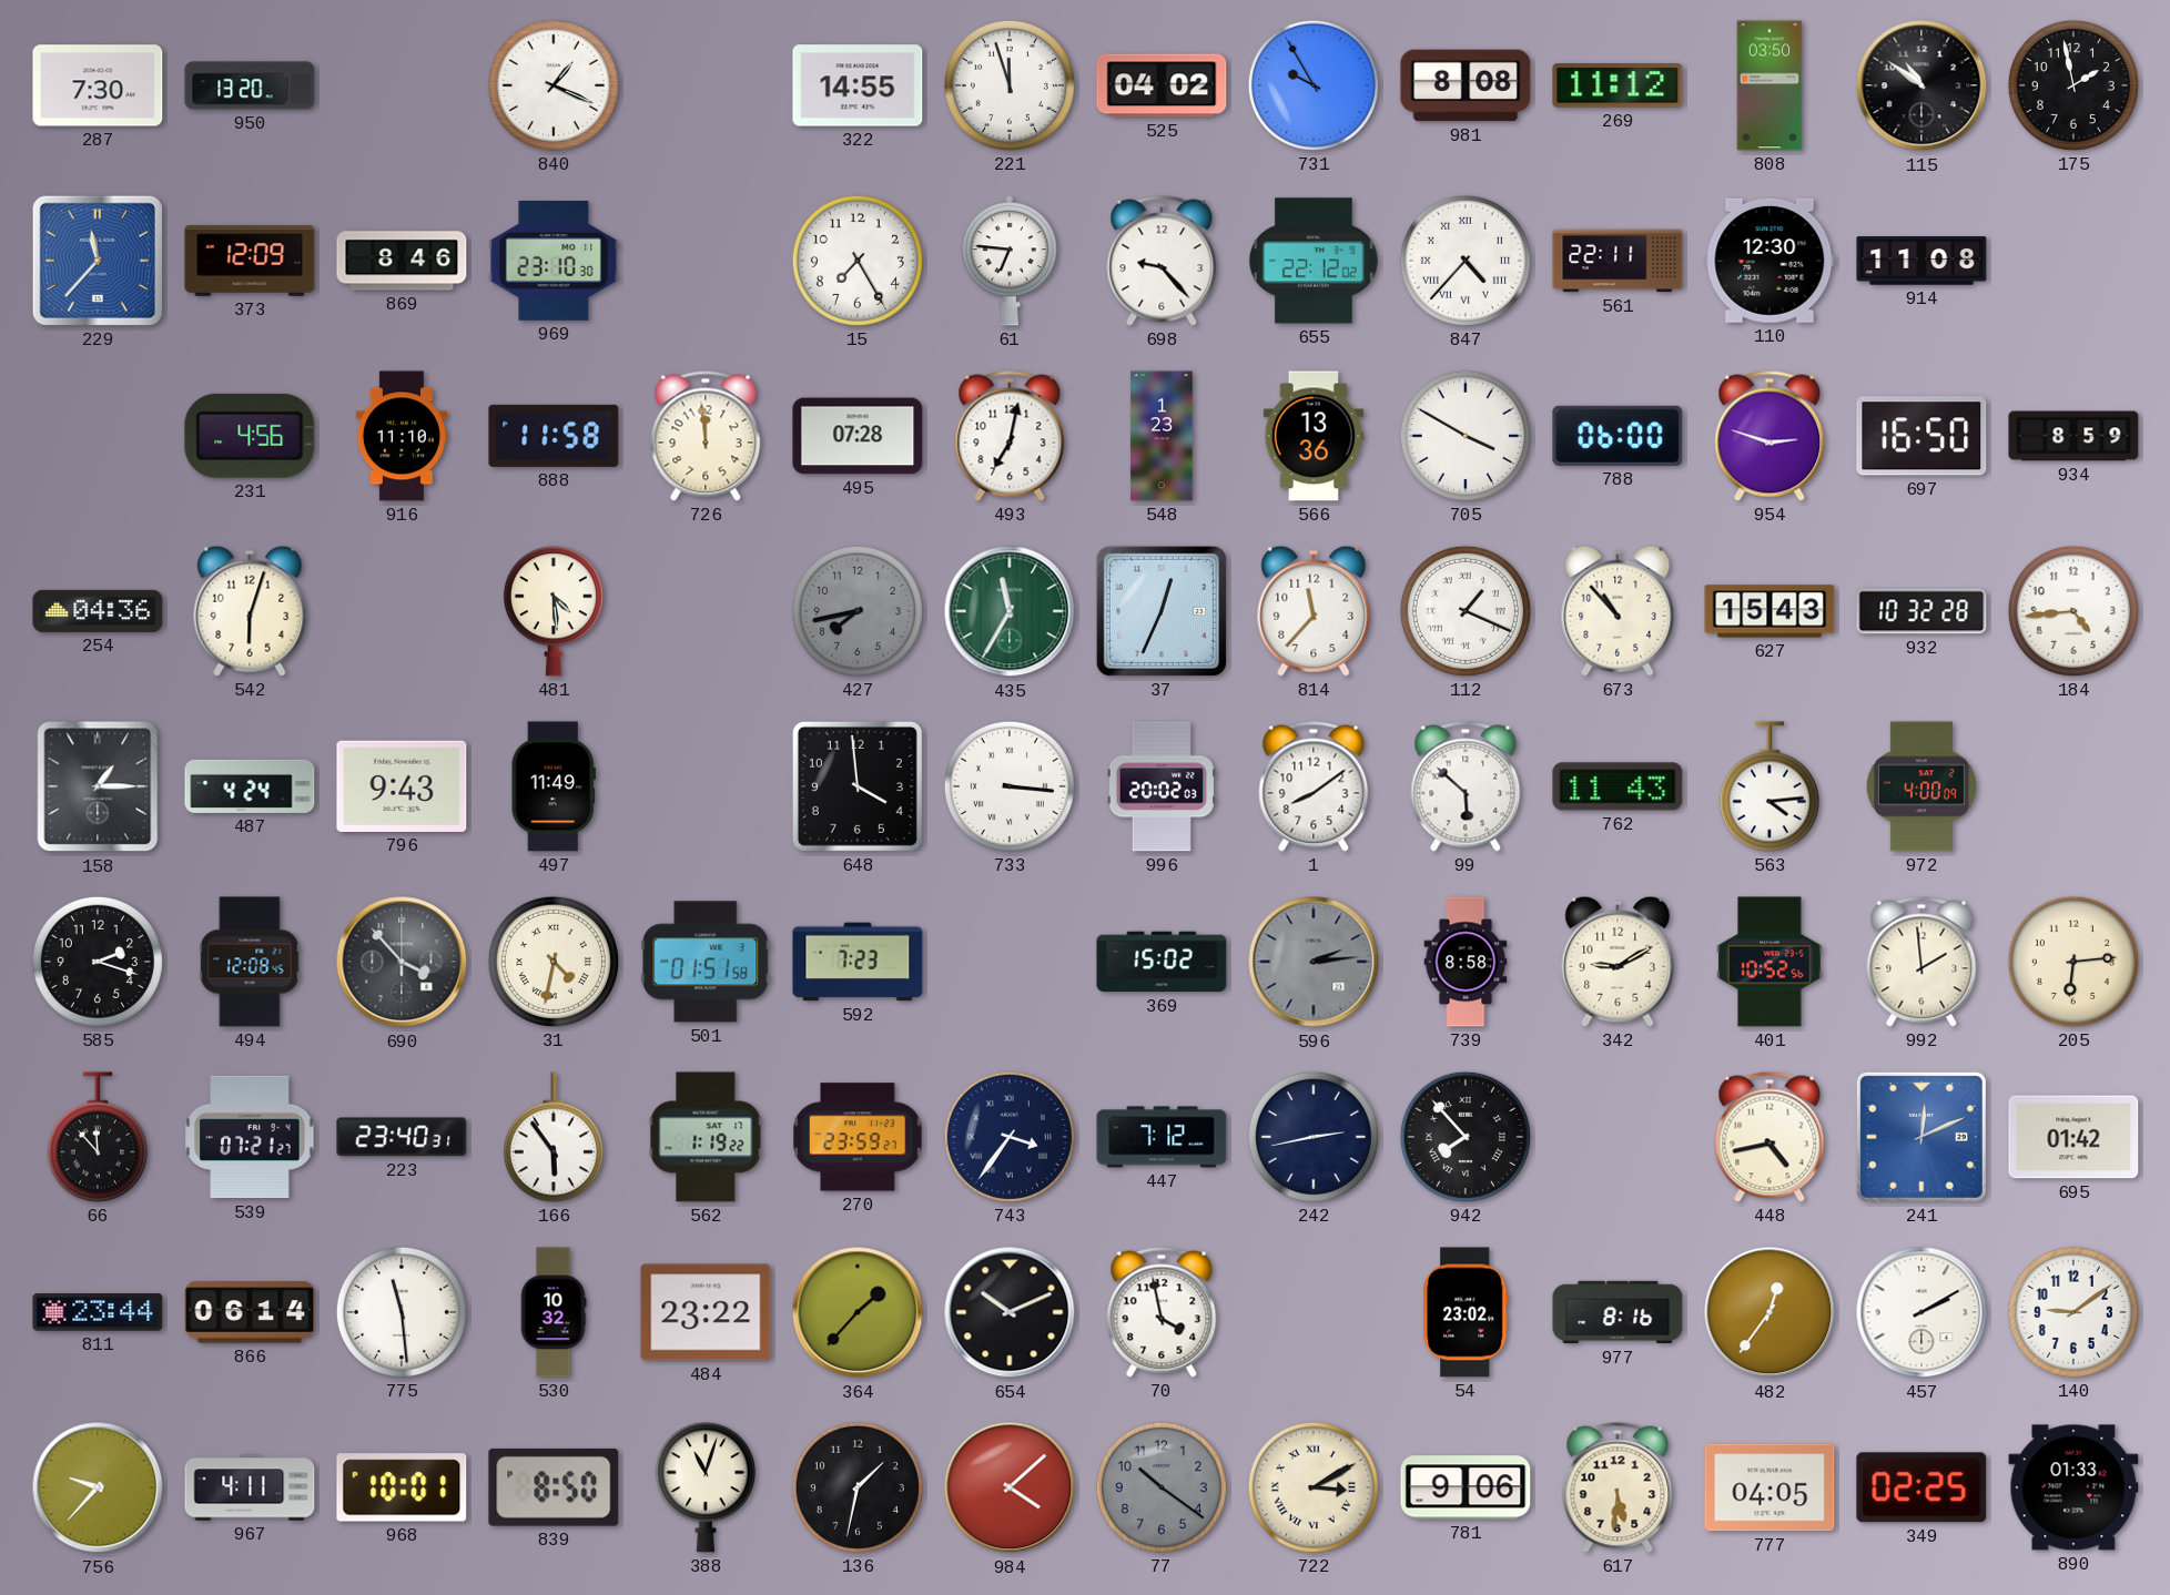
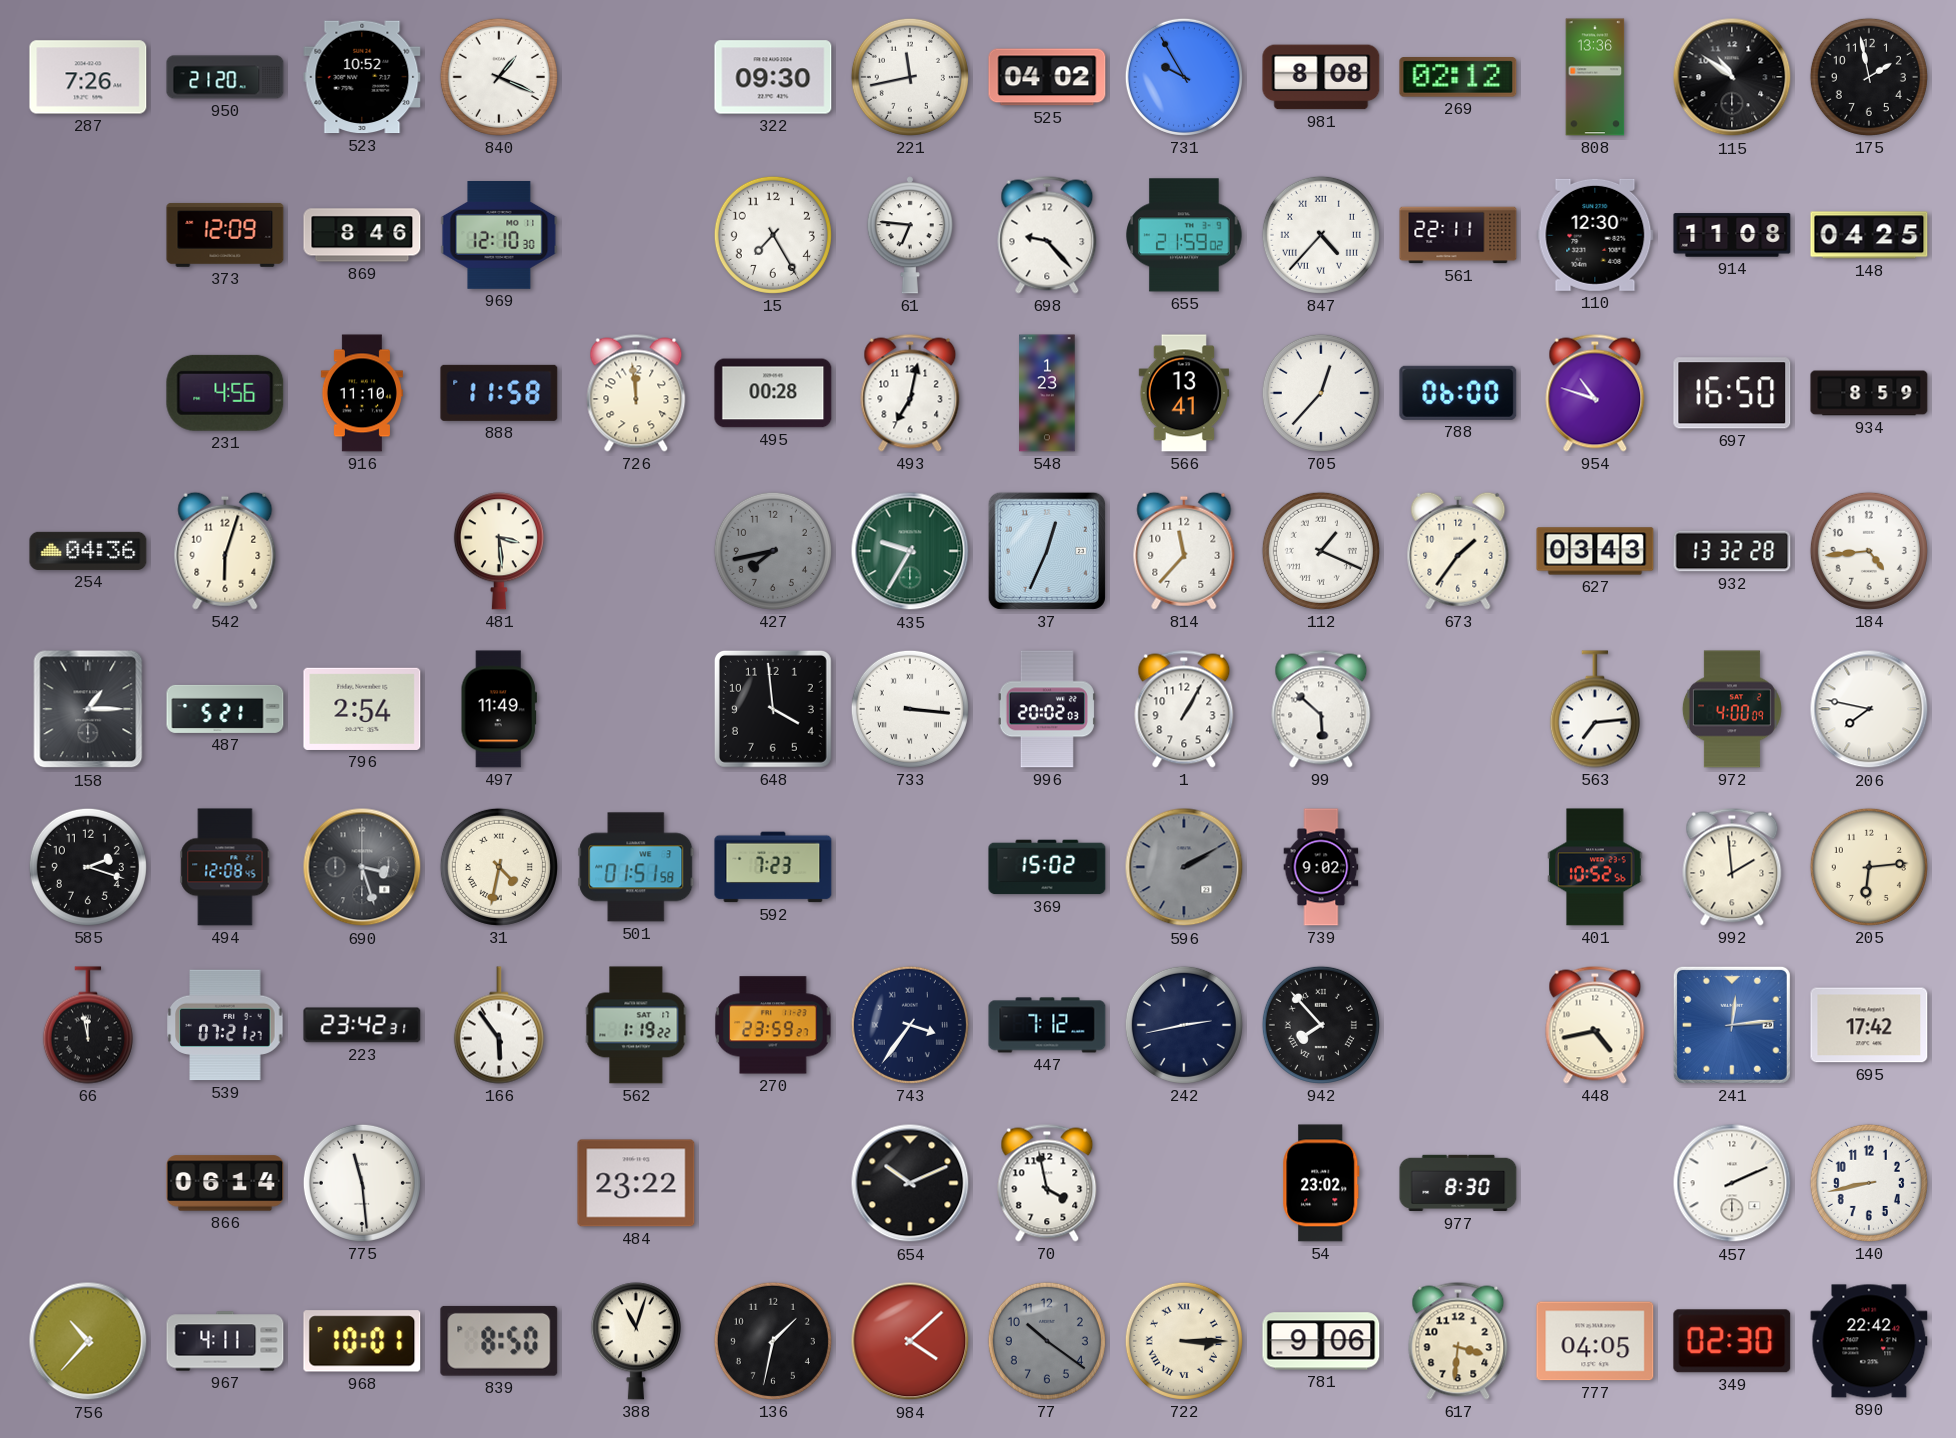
287: 7:30 -> 7:26 (88, 77)
950: 13:20 -> 21:20 (225, 77)
523: none -> 10:52 (362, 77)
322: 14:55 -> 09:30 (773, 77)
221: 11:57 -> 11:43 (910, 77)
269: 11:12 -> 02:12 (1458, 78)
808: 03:50 -> 13:36 (1595, 77)
229: 11:37 -> none (98, 261)
969: 23:10 -> 12:10 (499, 236)
655: 22:12 -> 21:59 (1184, 235)
148: none -> 04:25 (1869, 235)
495: 07:28 -> 00:28 (773, 393)
566: 13:36 -> 13:41 (1184, 393)
705: 3:50 -> 12:37 (1321, 393)
954: 2:48 -> 10:48 (1595, 393)
481: 4:29 -> 3:29 (499, 551)
435: 11:35 -> 9:35 (910, 551)
673: 10:53 -> 1:36 (1458, 551)
627: 15:43 -> 03:43 (1595, 551)
932: 10:32 -> 13:32 (1732, 551)
487: 4:24 -> 5:21 (225, 709)
796: 9:43 -> 2:54 (362, 709)
1: 8:09 -> 1:05 (1184, 709)
762: 11:43 -> none (1618, 786)
563: 4:14 -> 7:14 (1595, 709)
206: none -> 7:47 (1869, 709)
690: 3:53 -> 3:27 (362, 867)
596: 2:14 -> 2:10 (1184, 867)
739: 8:58 -> 9:02 (1321, 867)
342: 9:10 -> none (1618, 962)
66: 11:53 -> 11:58 (88, 1025)
223: 23:40 -> 23:42 (362, 1025)
241: 12:11 -> 12:14 (1732, 1025)
695: 01:42 -> 17:42 (1869, 1025)
811: 23:44 -> none (98, 1312)
530: 10:32 -> none (554, 1312)
364: 1:37 -> none (858, 1312)
977: 8:16 -> 8:30 (1458, 1183)
482: 12:36 -> none (1770, 1312)
457: 2:10 -> 2:11 (1732, 1183)
140: 9:09 -> 8:43 (1869, 1183)
756: 9:37 -> 10:37 (88, 1341)
722: 3:10 -> 3:15 (1184, 1341)
617: 5:31 -> 3:31 (1458, 1341)
349: 02:25 -> 02:30 (1732, 1341)
890: 01:33 -> 22:42 (1869, 1341)
